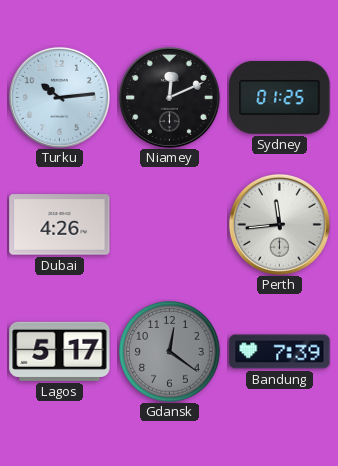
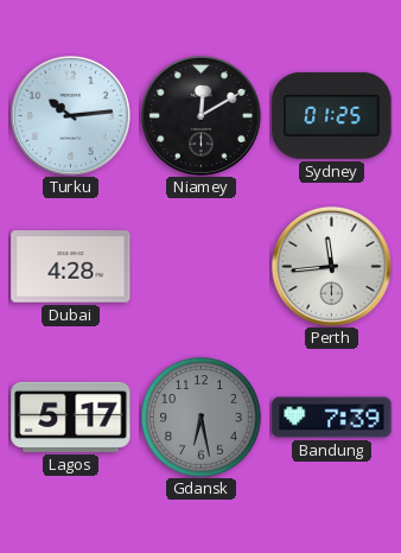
Niamey: 12:11 -> 12:10 (200, 115)
Dubai: 4:26 -> 4:28 (71, 267)
Gdansk: 12:21 -> 6:28 (202, 418)
